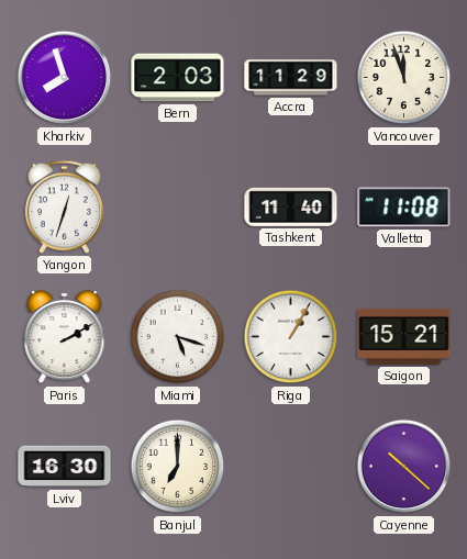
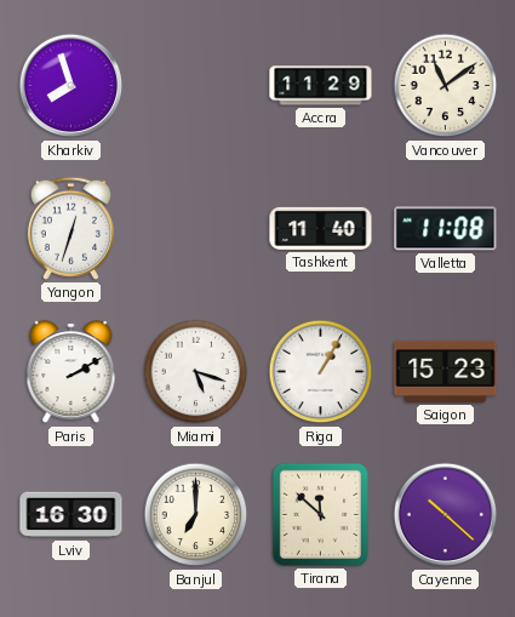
Bern: 2:03 -> none (178, 78)
Vancouver: 11:57 -> 11:09 (446, 86)
Saigon: 15:21 -> 15:23 (446, 371)
Tirana: none -> 11:52 (320, 514)
